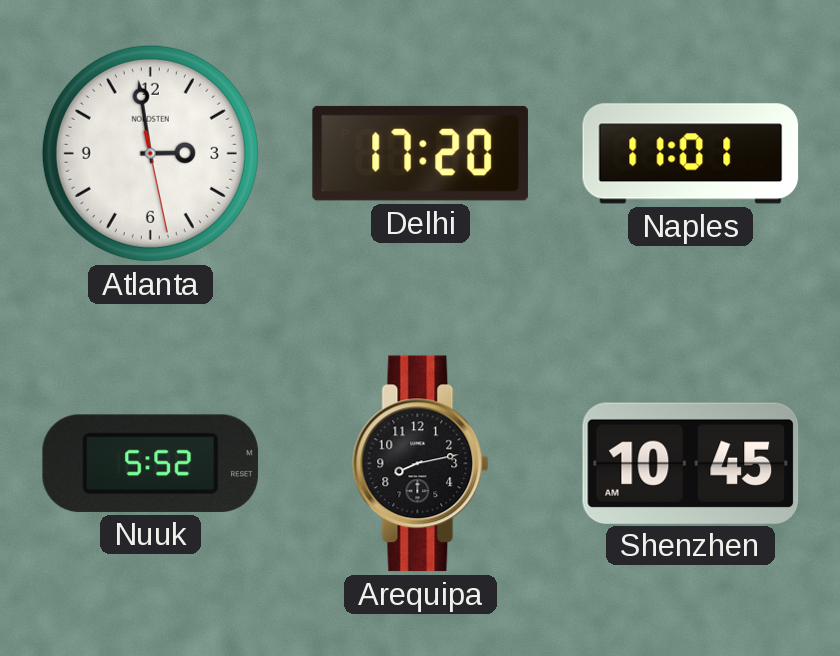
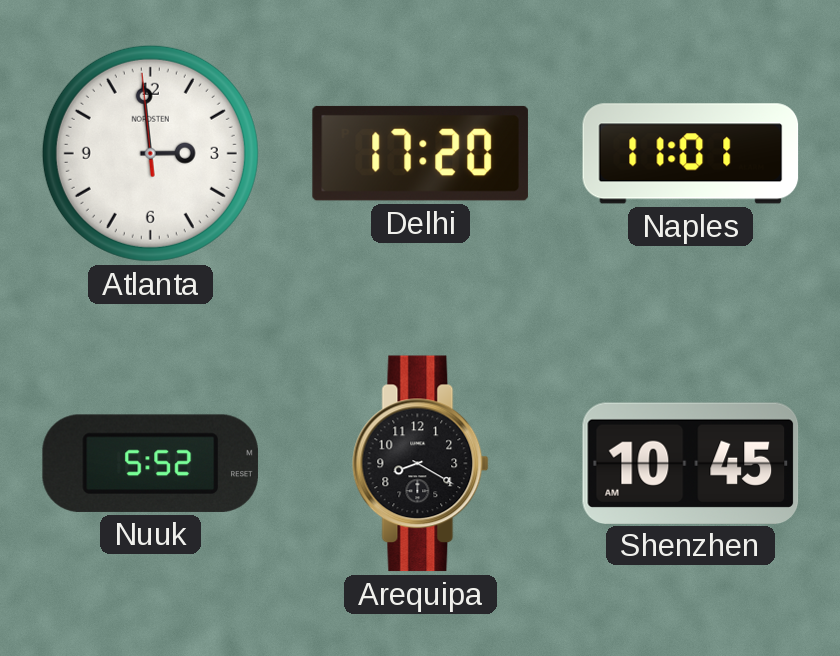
Atlanta: 2:58:28 -> 2:58:59 (150, 153)
Arequipa: 8:13 -> 8:20 (421, 464)
